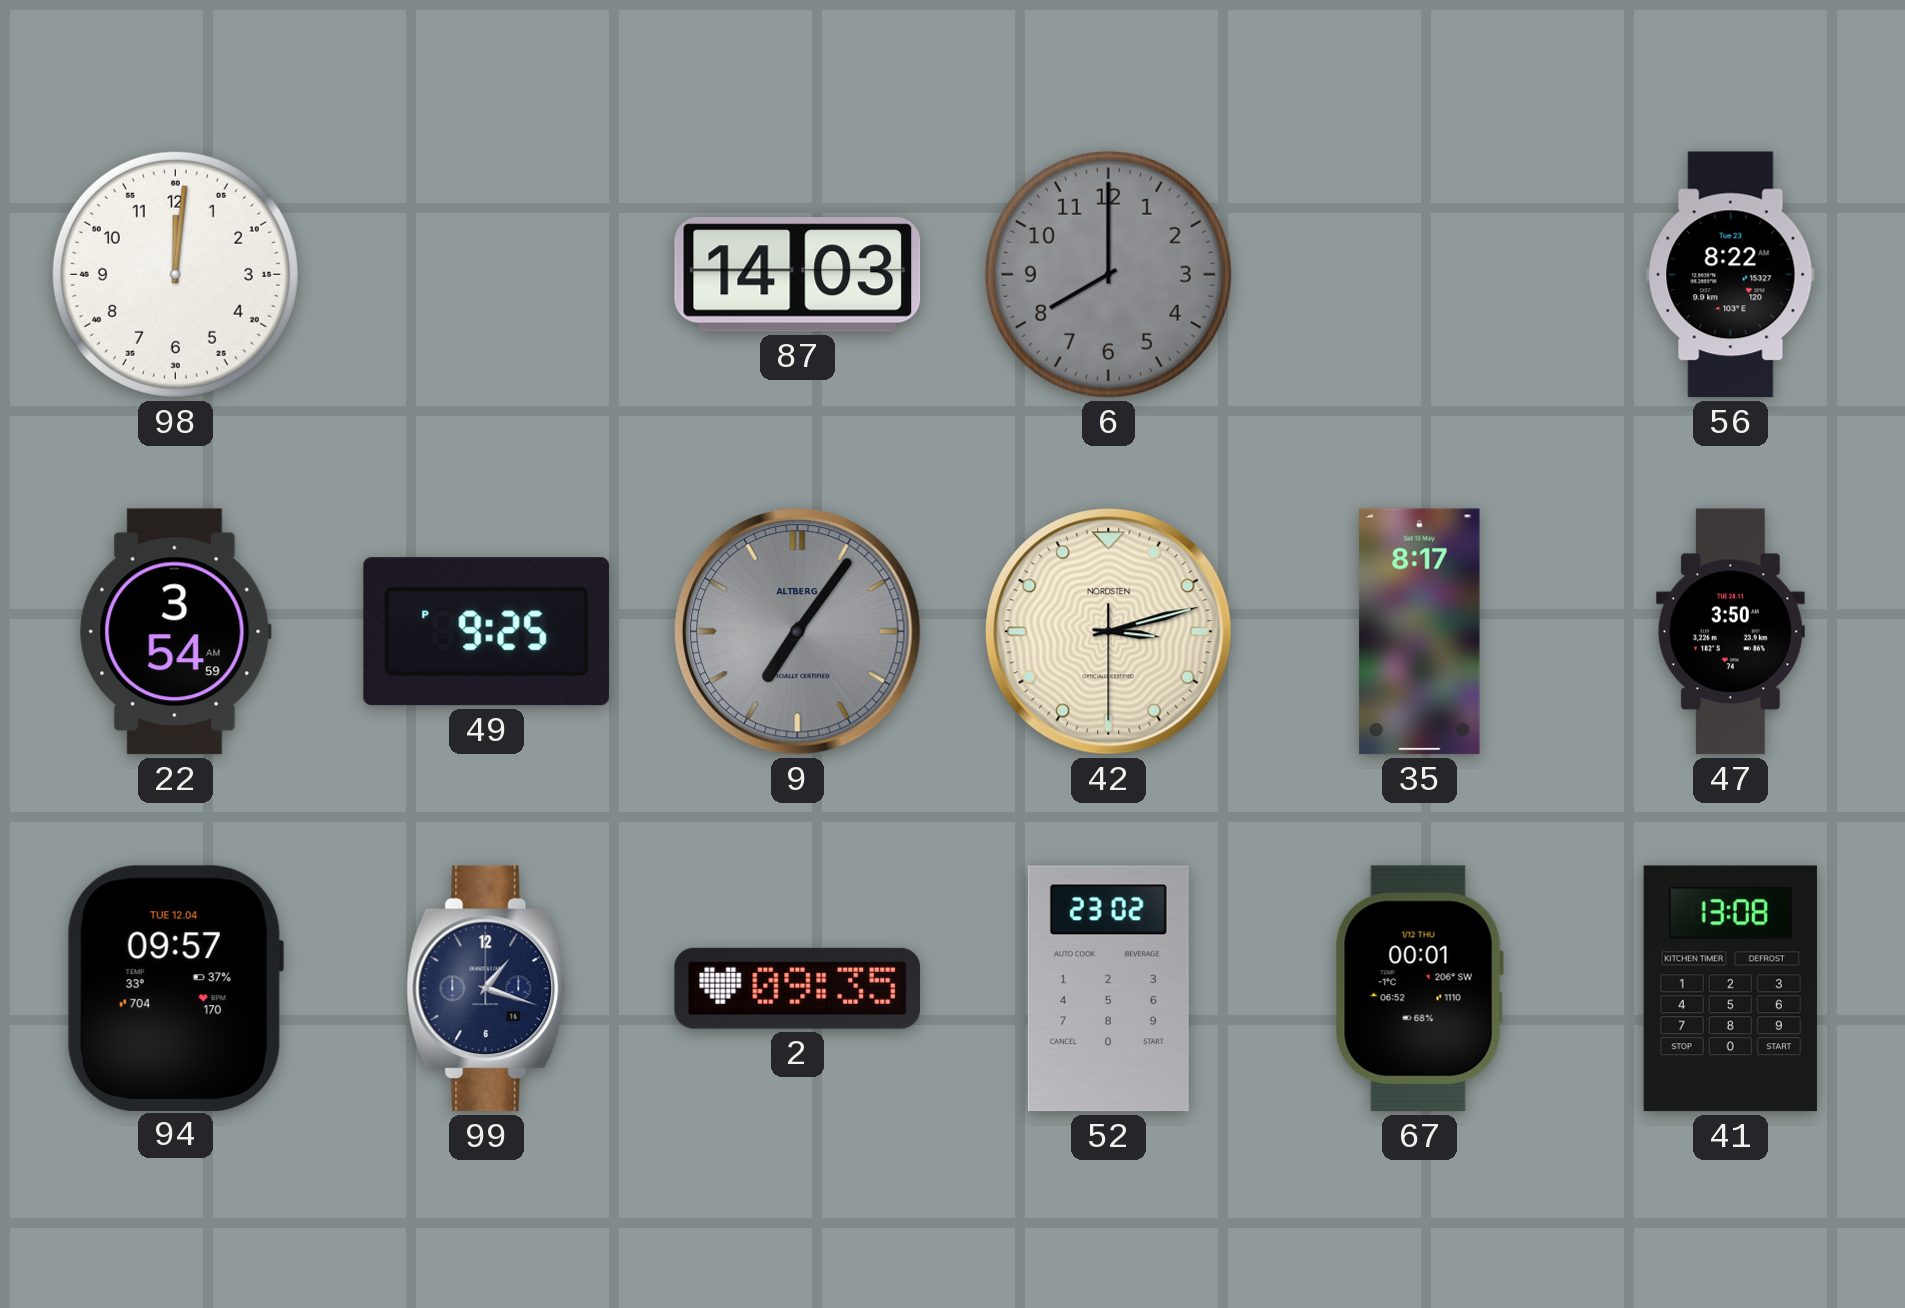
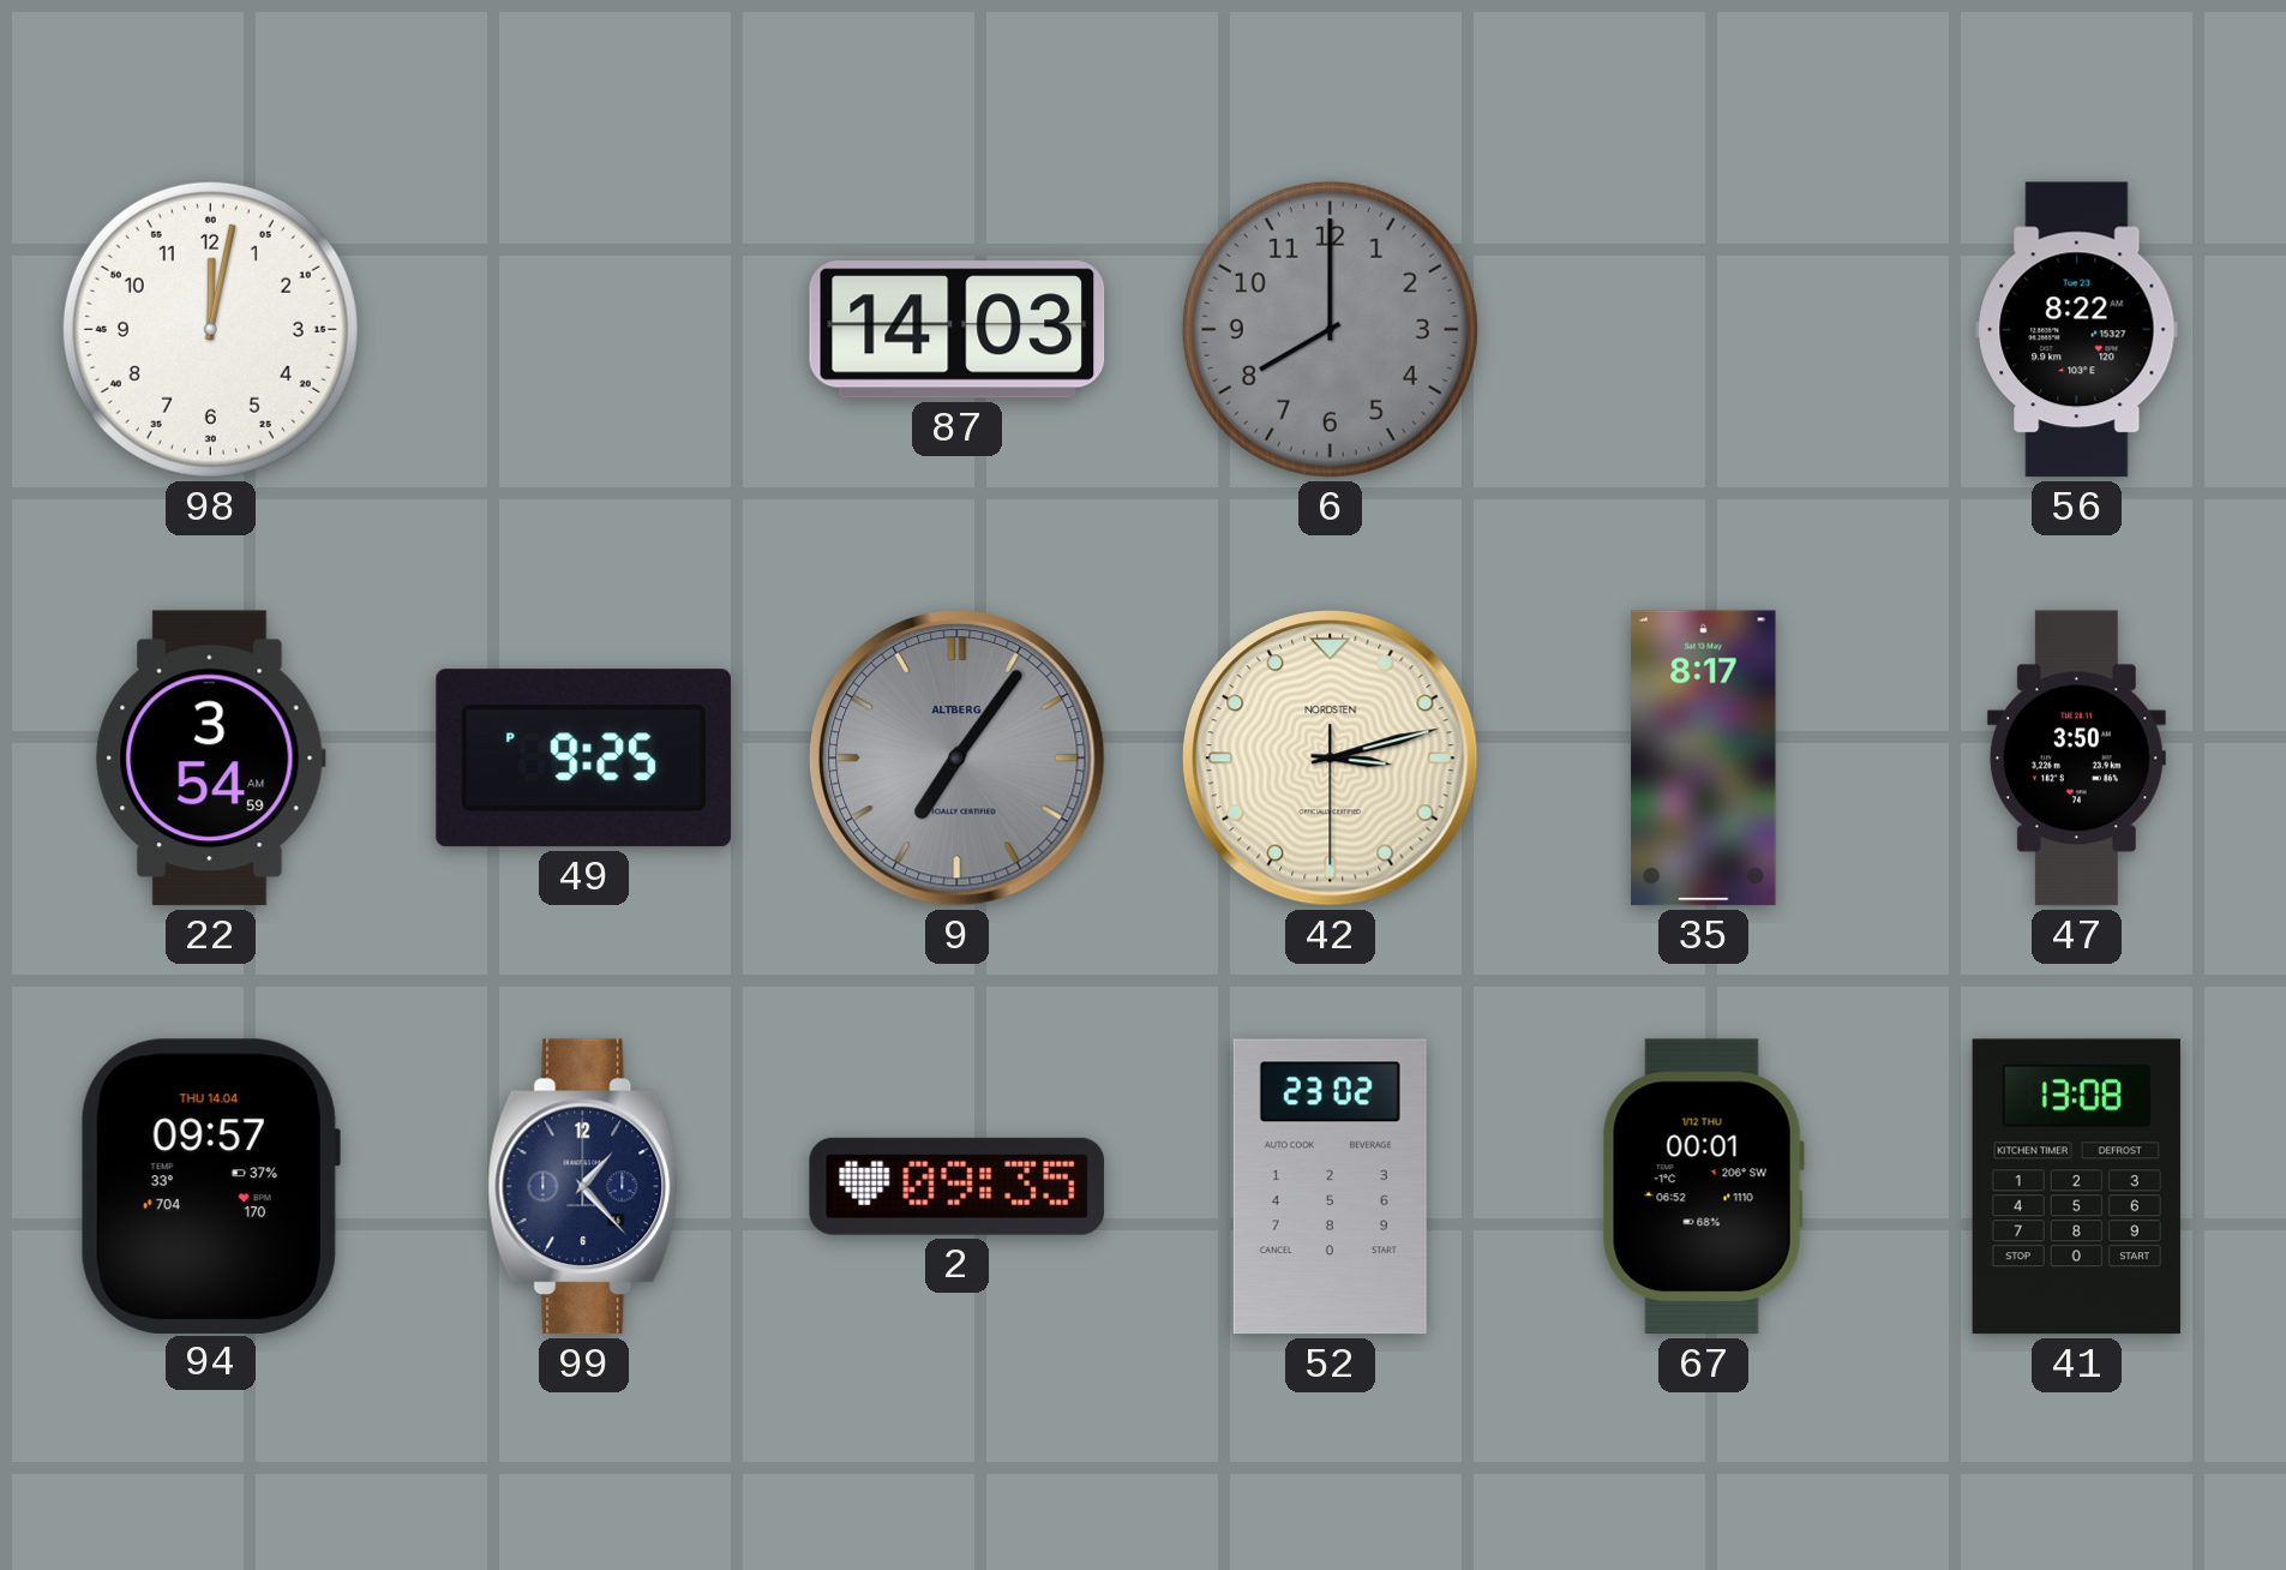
98: 12:01 -> 12:02 (210, 329)
94 date: TUE 12.04 -> THU 14.04 (210, 1186)
99: 1:18 -> 1:23 (584, 1187)
